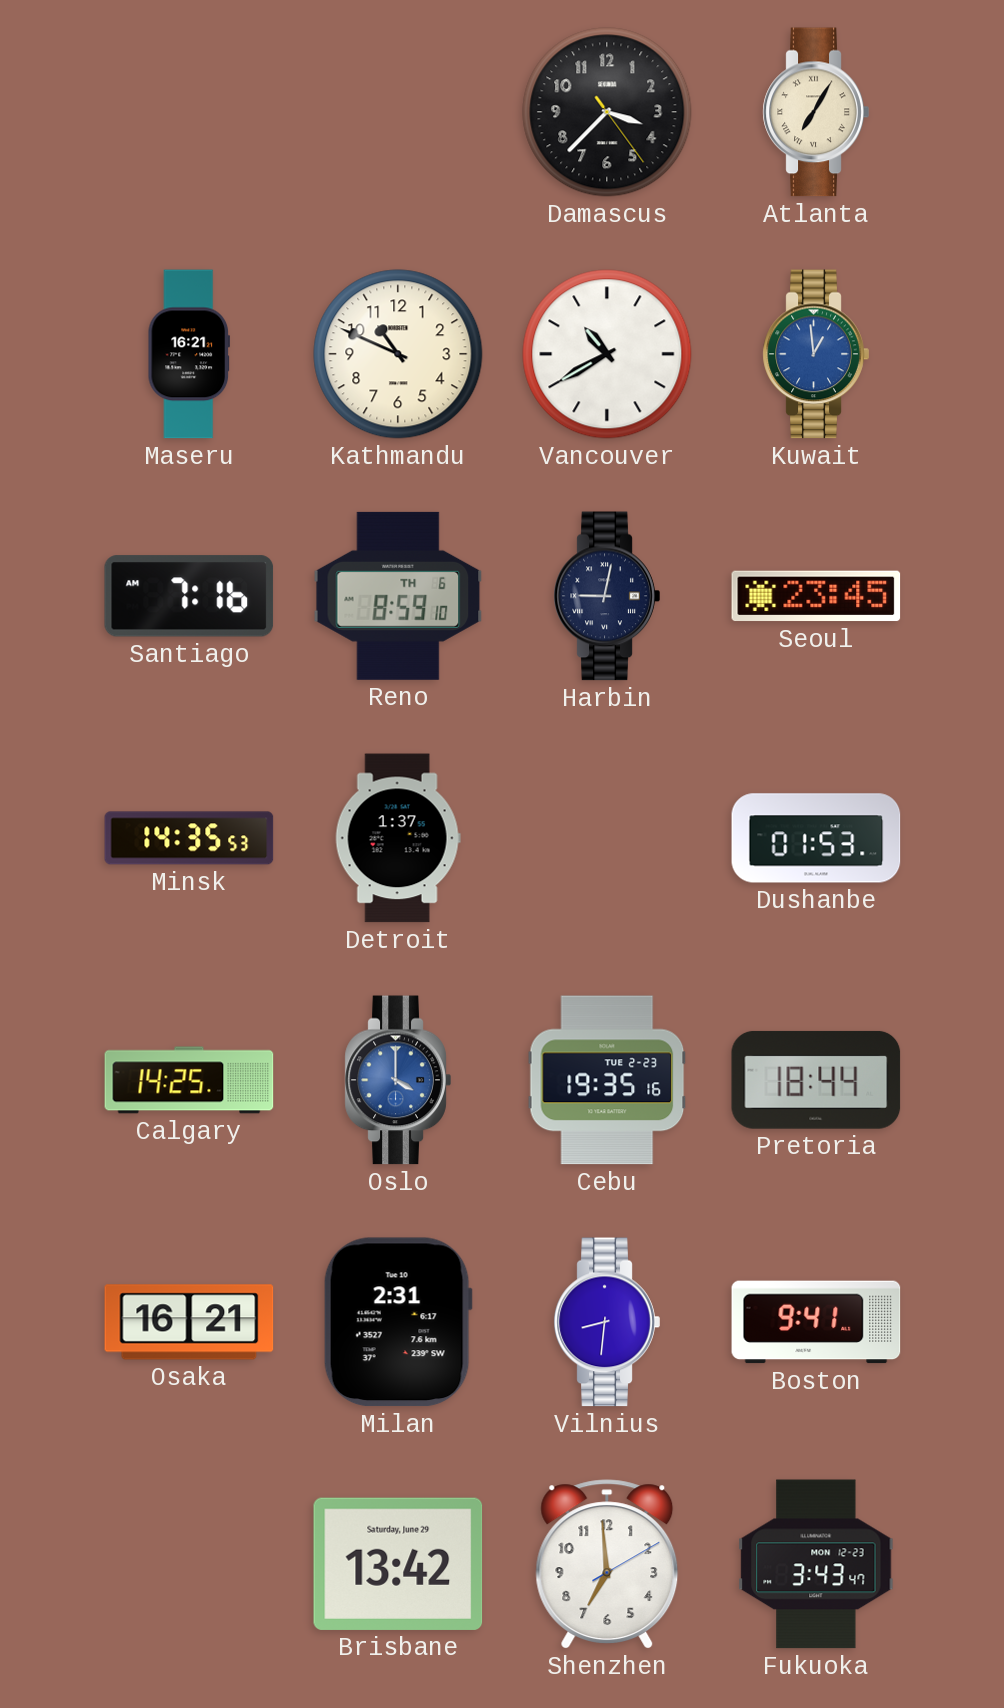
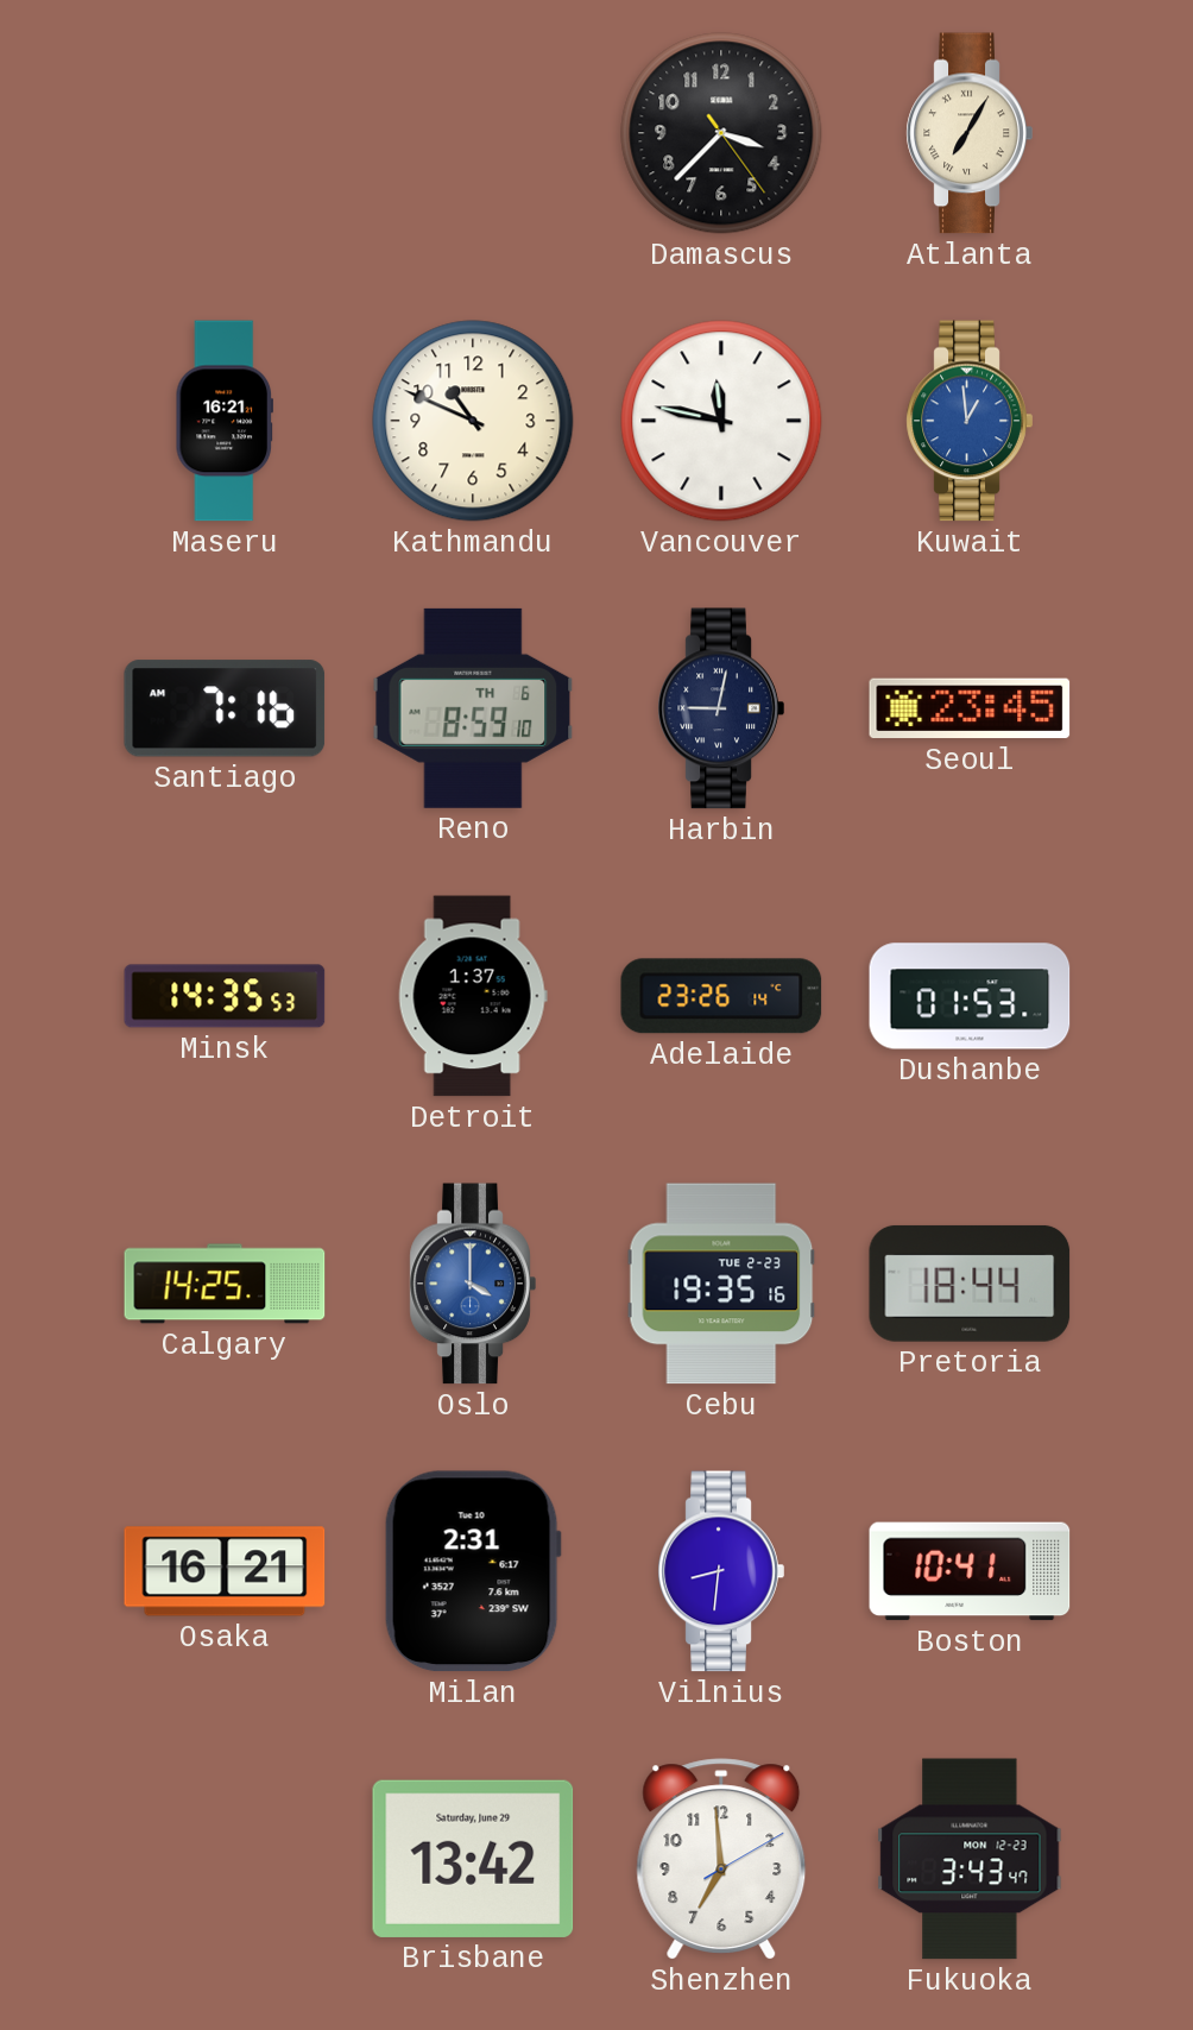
Vancouver: 10:40 -> 11:47 (721, 421)
Adelaide: none -> 23:26 (721, 996)
Boston: 9:41 -> 10:41 (970, 1571)
